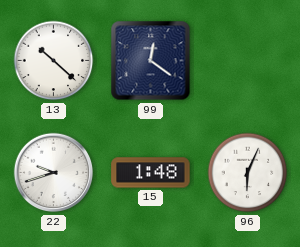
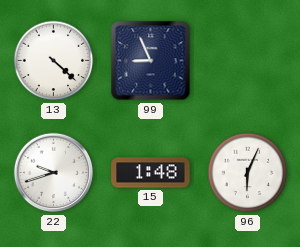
13: 10:22 -> 4:22 (54, 61)
99: 12:21 -> 8:56 (151, 61)
